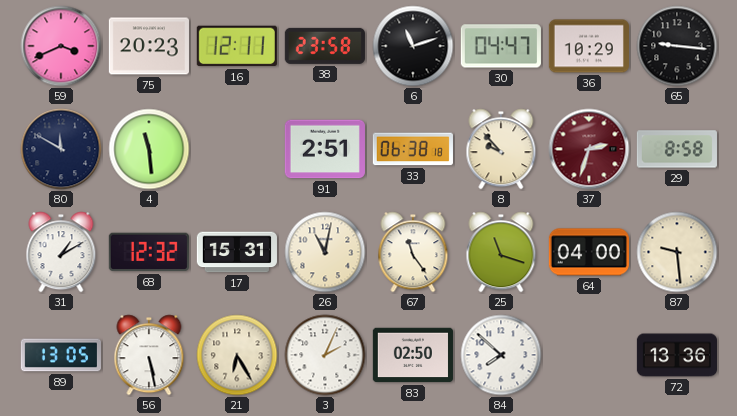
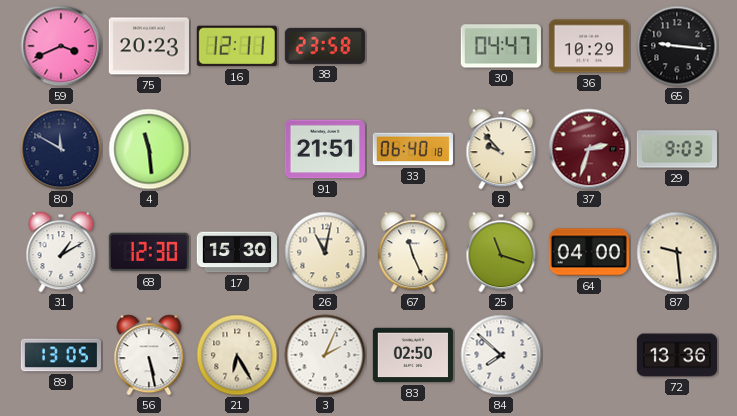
6: 11:12 -> none (413, 46)
91: 2:51 -> 21:51 (325, 149)
33: 06:38 -> 06:40 (413, 149)
29: 8:58 -> 9:03 (677, 149)
68: 12:32 -> 12:30 (149, 252)
17: 15:31 -> 15:30 (237, 252)
67: 11:24 -> 11:26 (413, 252)
